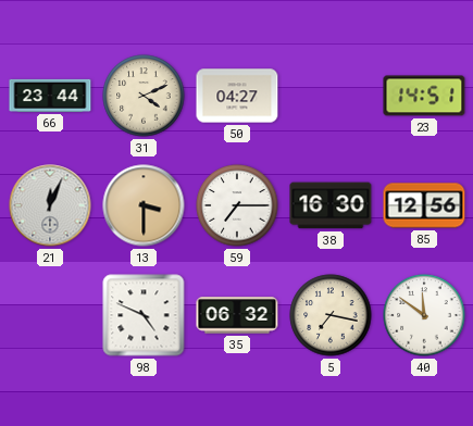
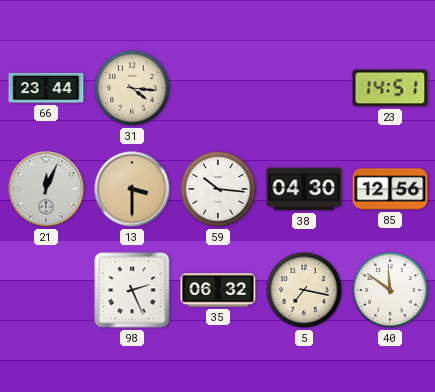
31: 4:11 -> 4:16 (132, 88)
50: 04:27 -> none (237, 96)
59: 7:15 -> 10:16 (218, 189)
38: 16:30 -> 04:30 (304, 189)
98: 4:49 -> 2:26 (132, 290)
